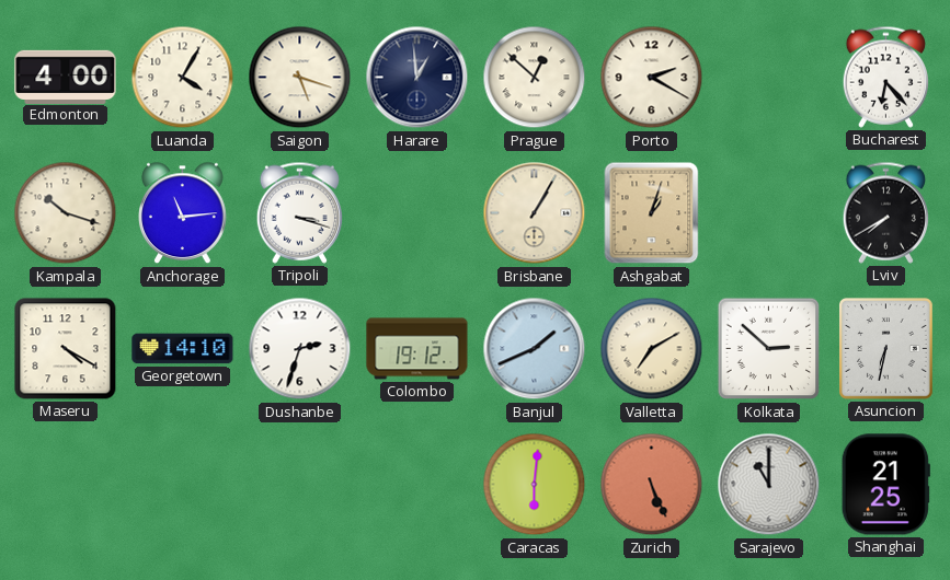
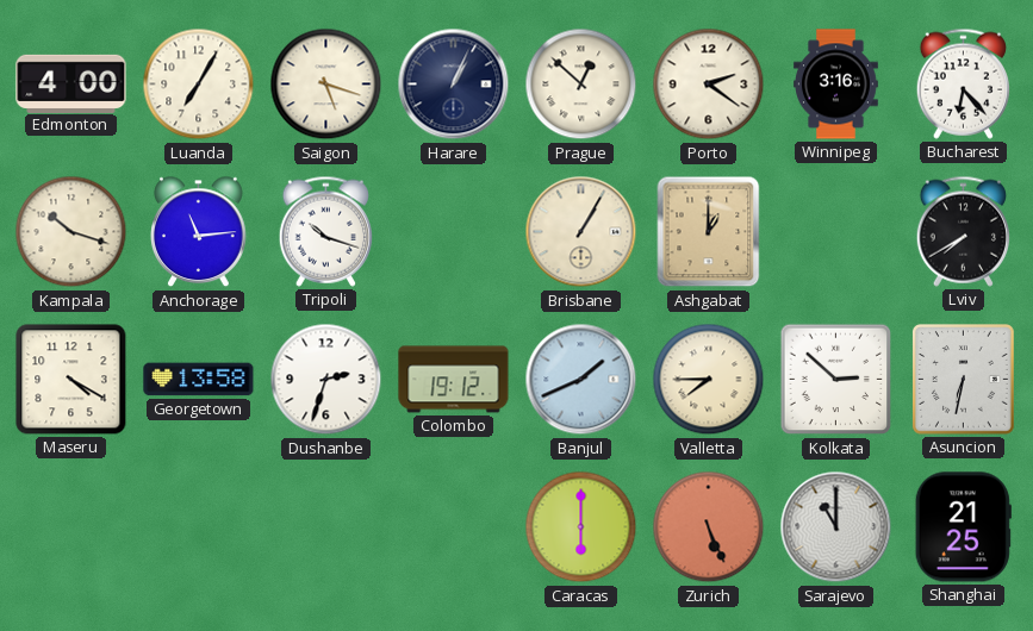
Luanda: 4:05 -> 7:05 (199, 85)
Harare: 12:59 -> 1:04 (454, 85)
Porto: 2:20 -> 2:21 (709, 85)
Winnipeg: none -> 3:16 (836, 85)
Tripoli: 3:18 -> 10:18 (325, 231)
Ashgabat: 1:03 -> 1:00 (709, 232)
Georgetown: 14:10 -> 13:58 (199, 380)
Valletta: 7:10 -> 7:45 (709, 380)
Caracas: 6:01 -> 6:00 (581, 527)
